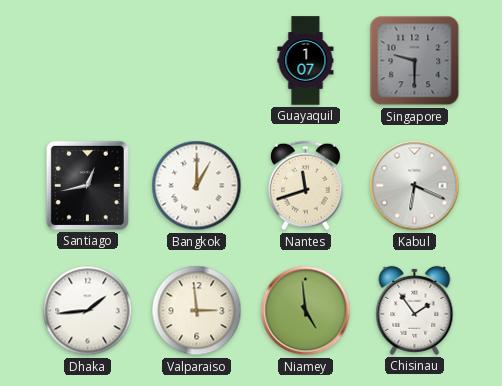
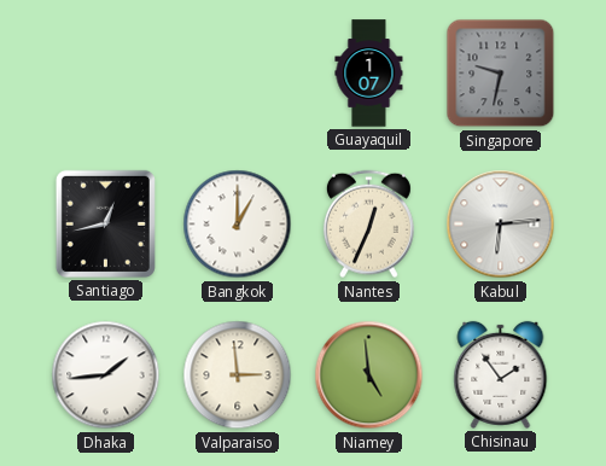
Singapore: 9:30 -> 9:32 (501, 74)
Nantes: 11:42 -> 12:34 (368, 225)
Kabul: 6:19 -> 6:14 (501, 225)
